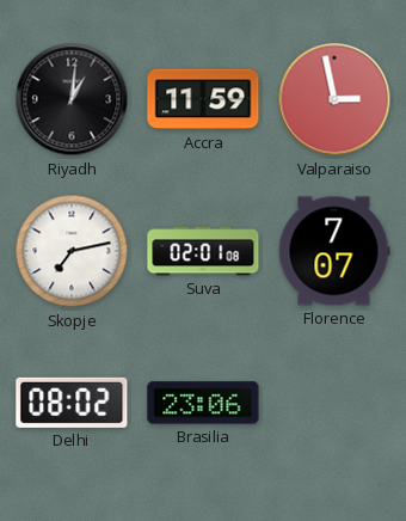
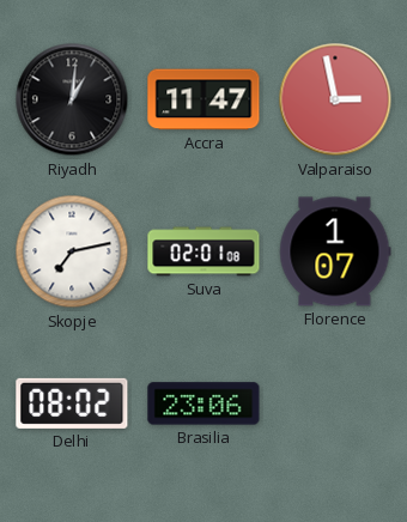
Accra: 11:59 -> 11:47 (203, 99)
Florence: 7:07 -> 1:07 (335, 251)
